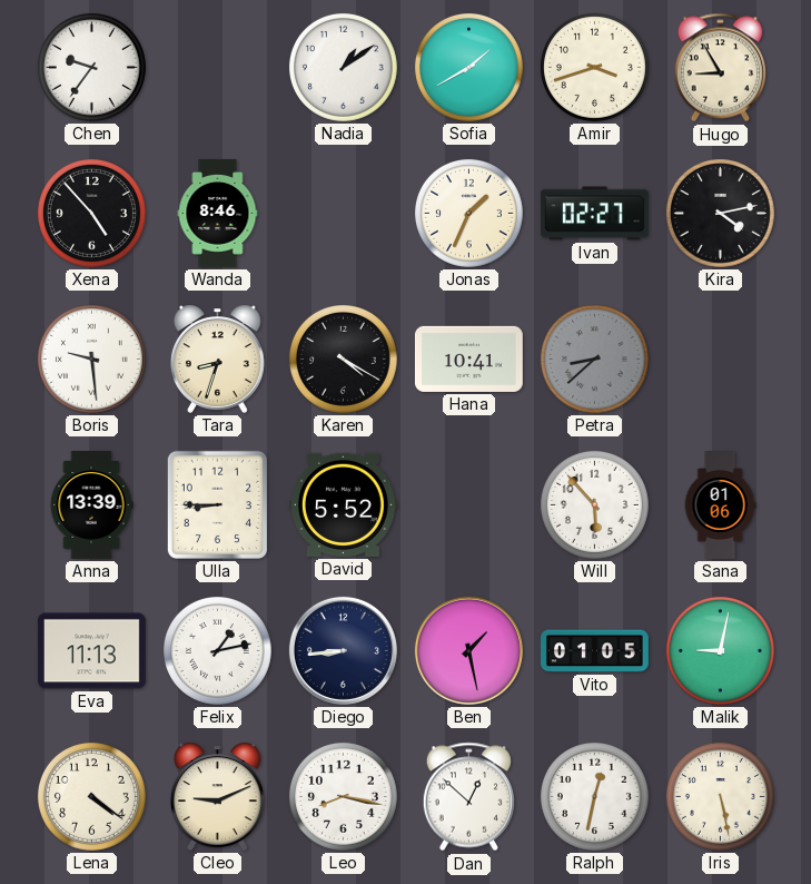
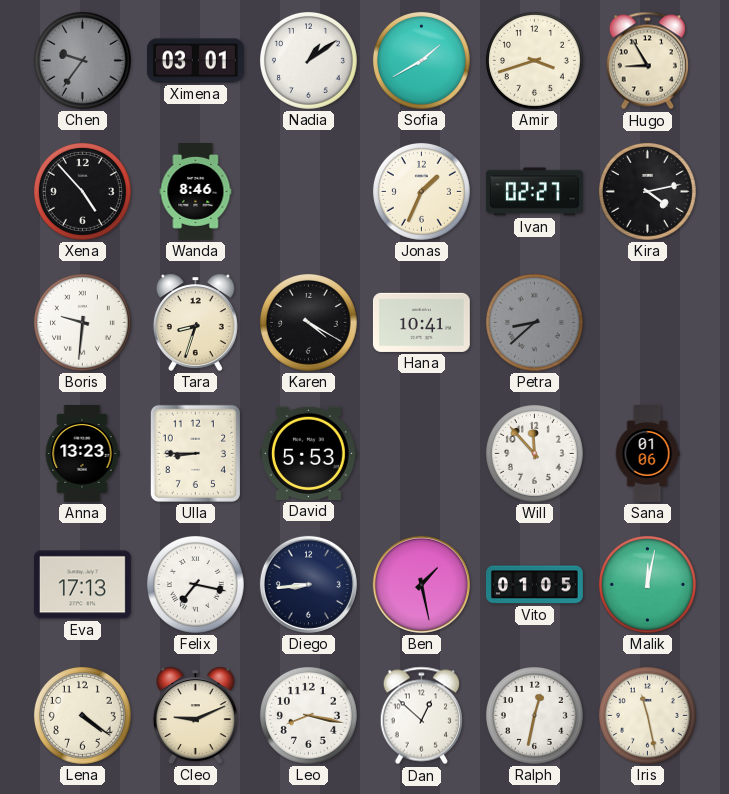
Chen dial: white -> grey (82, 60)
Ximena: none -> 03:01 (196, 61)
Boris: 9:29 -> 9:31 (82, 322)
Anna: 13:39 -> 13:23 (82, 454)
David: 5:52 -> 5:53 (308, 453)
Will: 5:53 -> 11:53 (534, 453)
Eva: 11:13 -> 17:13 (82, 585)
Felix: 1:13 -> 7:17 (195, 584)
Malik: 9:02 -> 12:02 (647, 584)
Iris: 5:28 -> 11:28 (647, 715)
